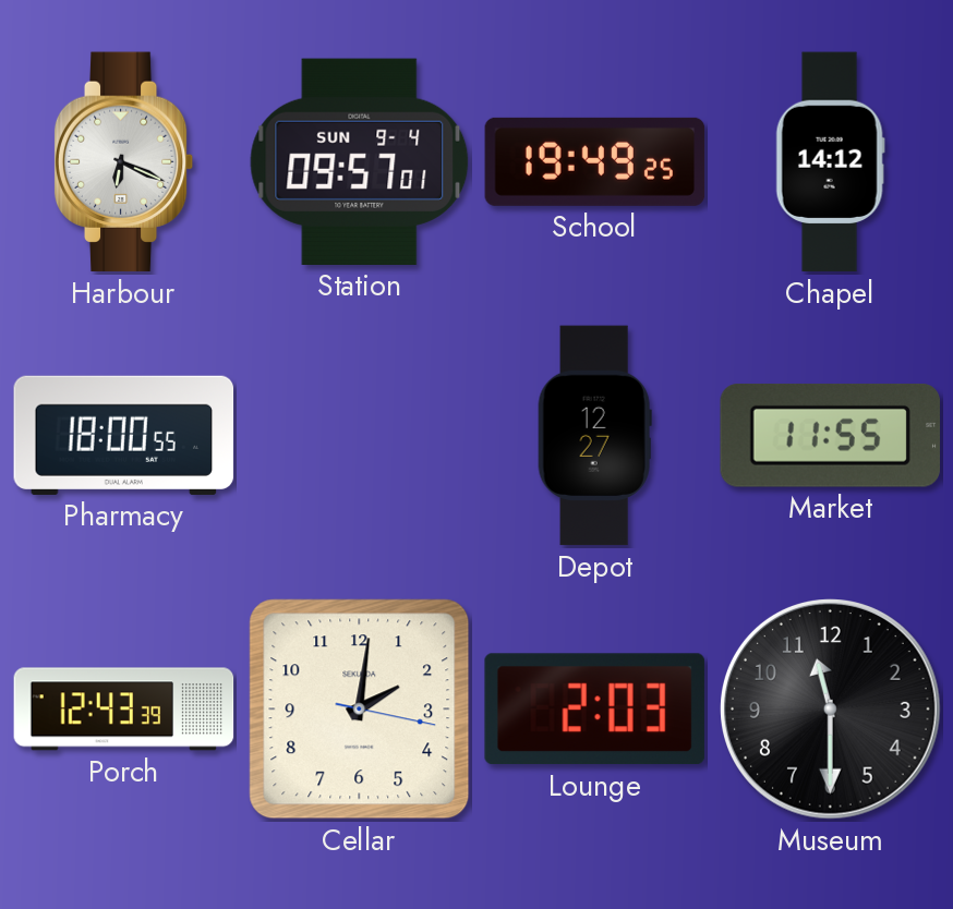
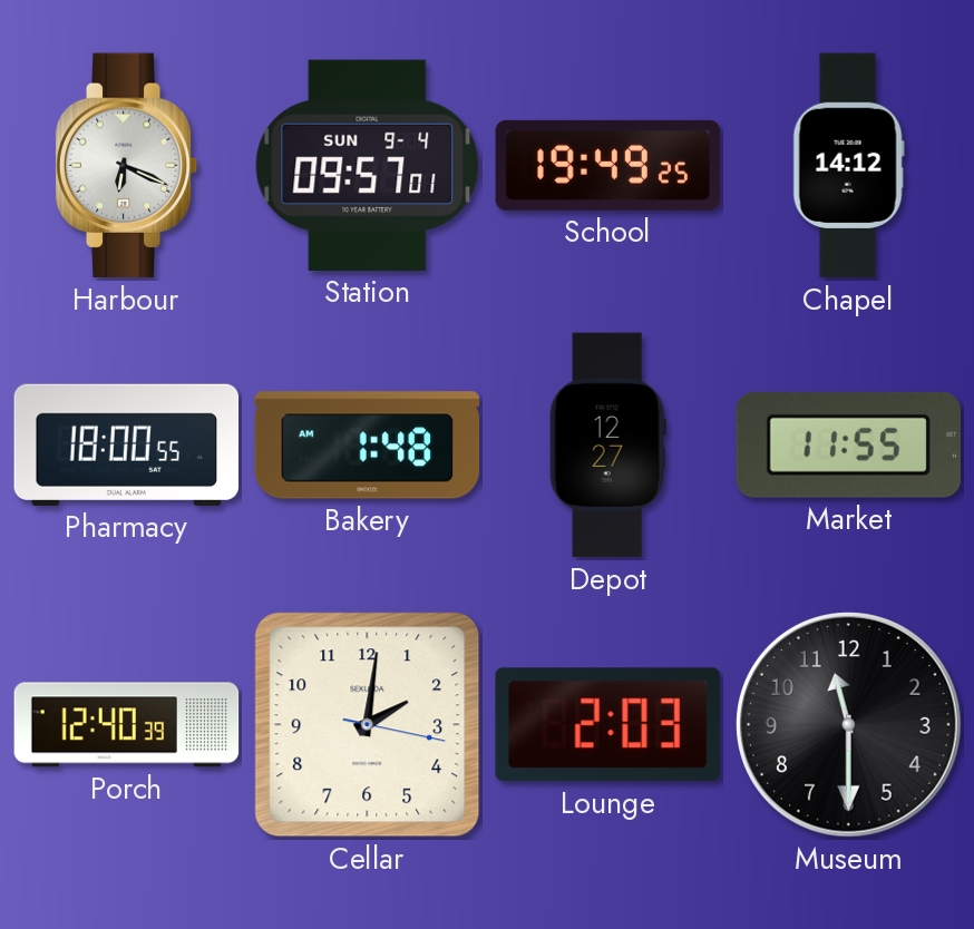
Bakery: none -> 1:48 (368, 446)
Porch: 12:43 -> 12:40 (127, 725)
